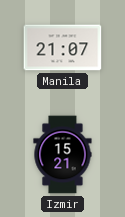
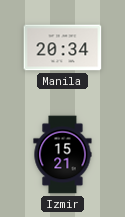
Manila: 21:07 -> 20:34 (63, 48)
